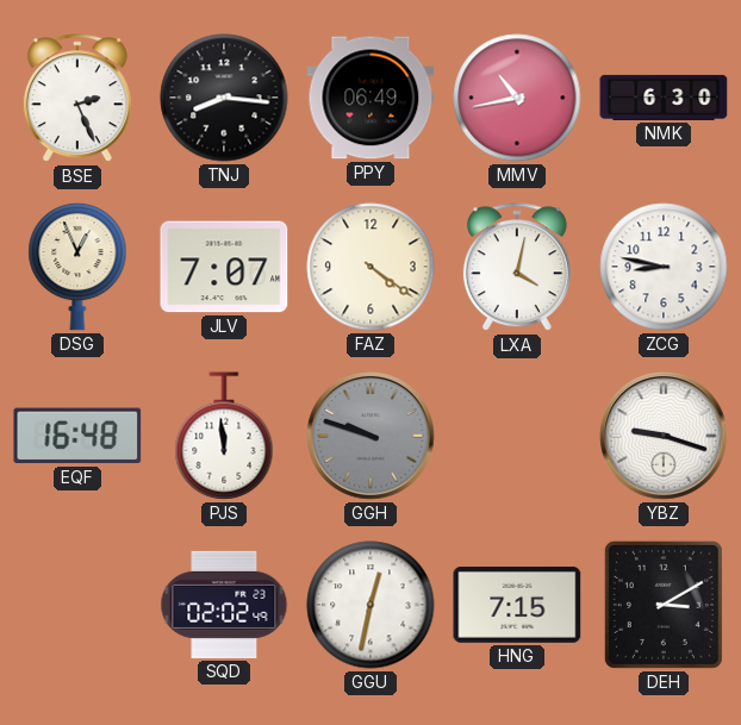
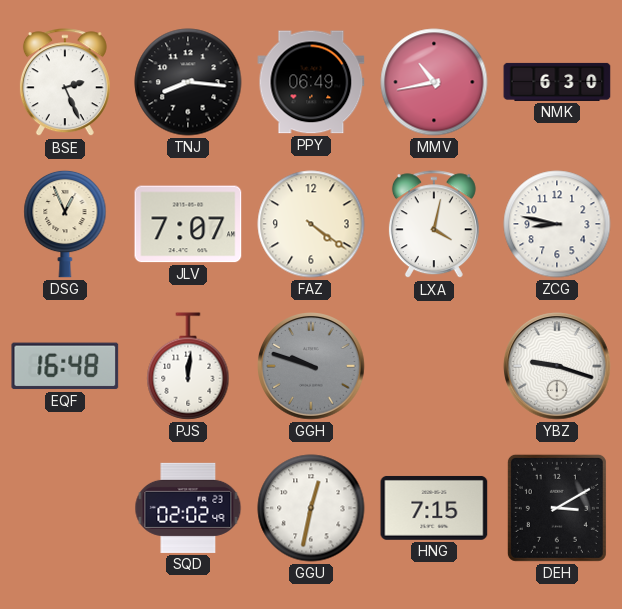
PJS: 11:59 -> 12:01 (188, 366)
